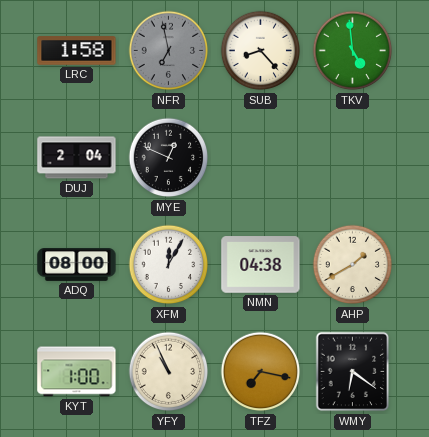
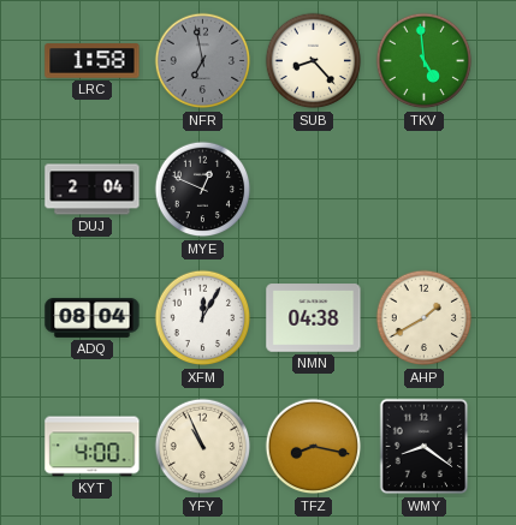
ADQ: 08:00 -> 08:04 (93, 318)
KYT: 1:00 -> 4:00 (93, 447)
TFZ: 7:17 -> 8:17 (314, 447)
WMY: 6:21 -> 8:21 (425, 447)
